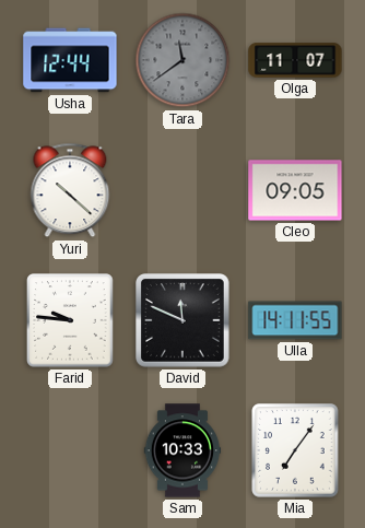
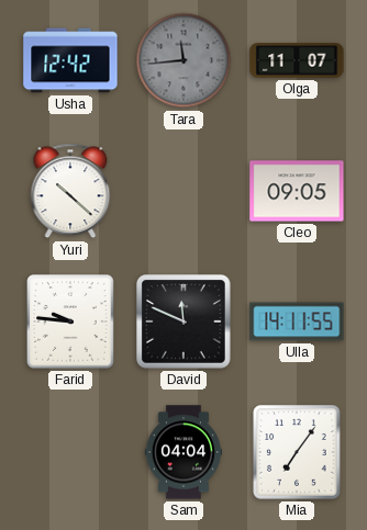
Usha: 12:44 -> 12:42 (70, 60)
Tara: 11:39 -> 11:44 (183, 60)
Sam: 10:33 -> 04:04 (183, 452)
